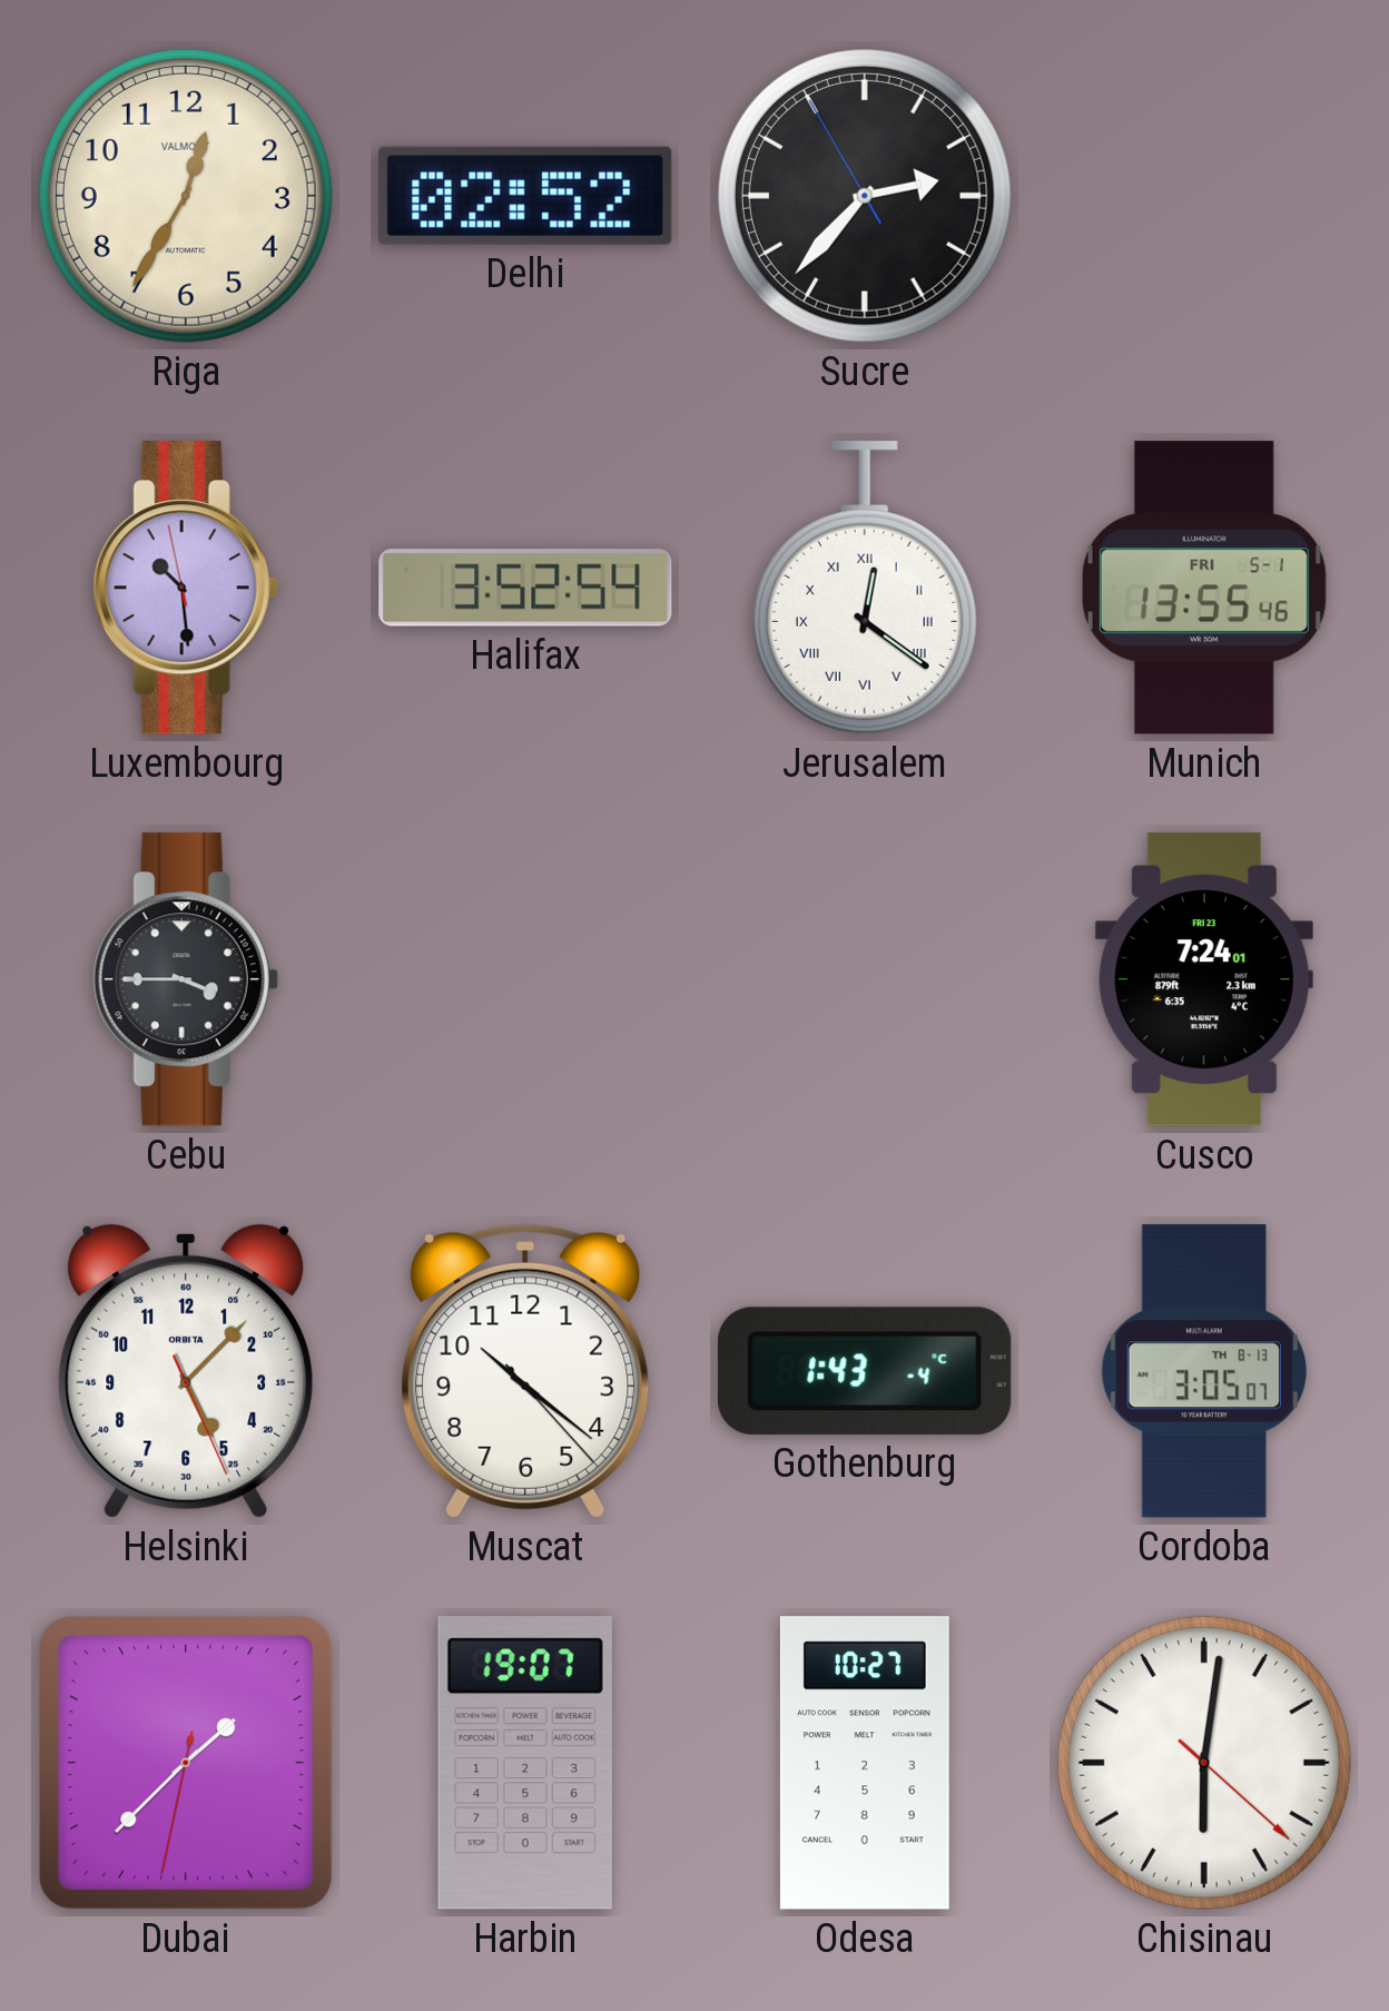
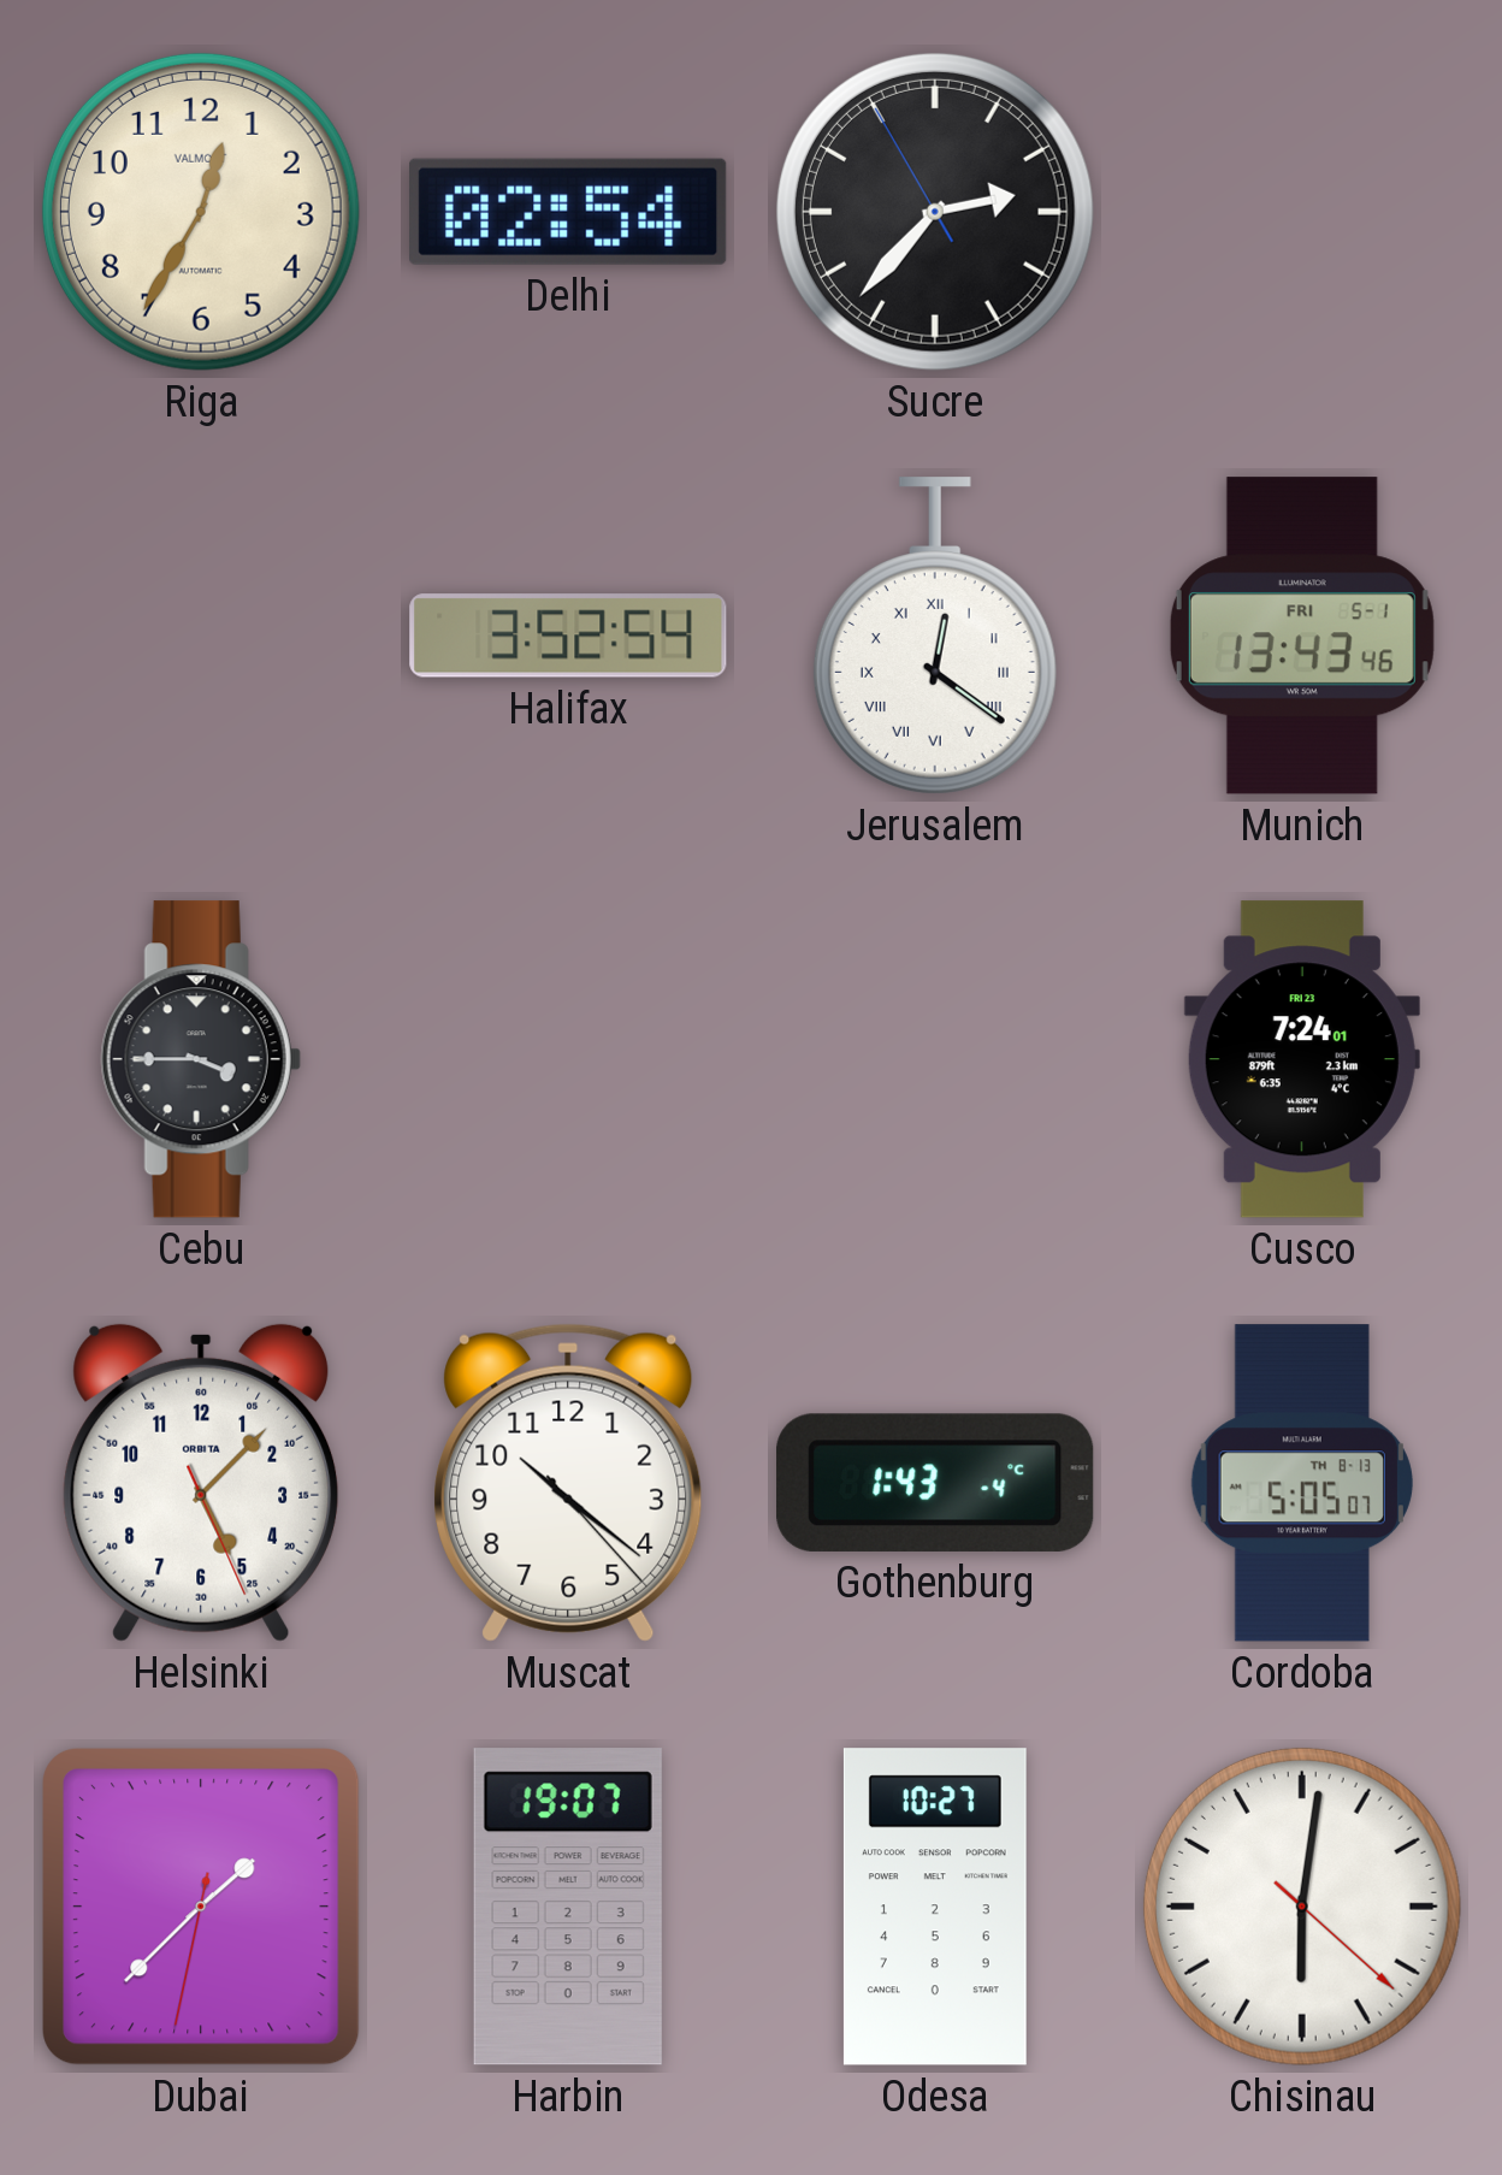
Delhi: 02:52 -> 02:54 (569, 212)
Luxembourg: 10:28 -> none (186, 588)
Munich: 13:55 -> 13:43 (1302, 636)
Cordoba: 3:05 -> 5:05 (1302, 1483)
